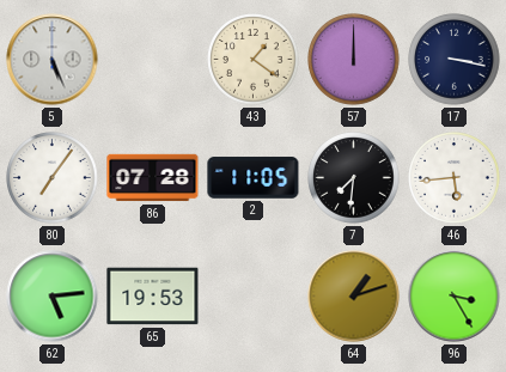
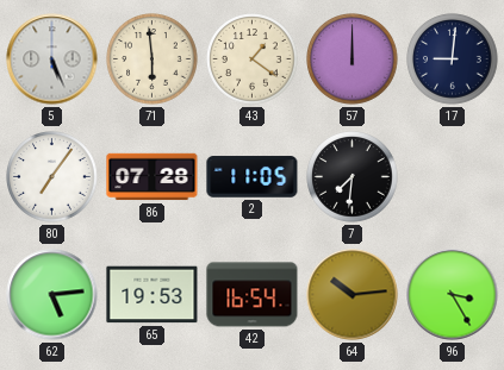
71: none -> 5:59 (153, 59)
17: 3:17 -> 9:01 (453, 59)
46: 5:44 -> none (455, 178)
42: none -> 16:54 (253, 295)
64: 1:12 -> 10:14 (353, 295)
